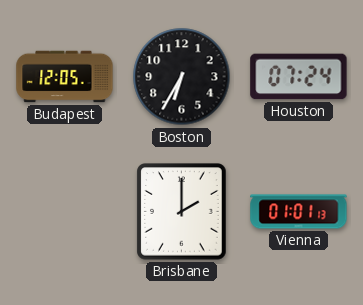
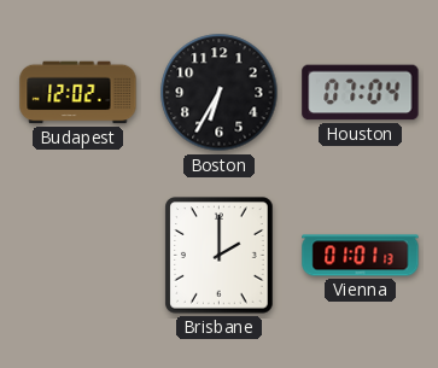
Budapest: 12:05 -> 12:02 (78, 93)
Houston: 07:24 -> 07:04 (361, 93)
